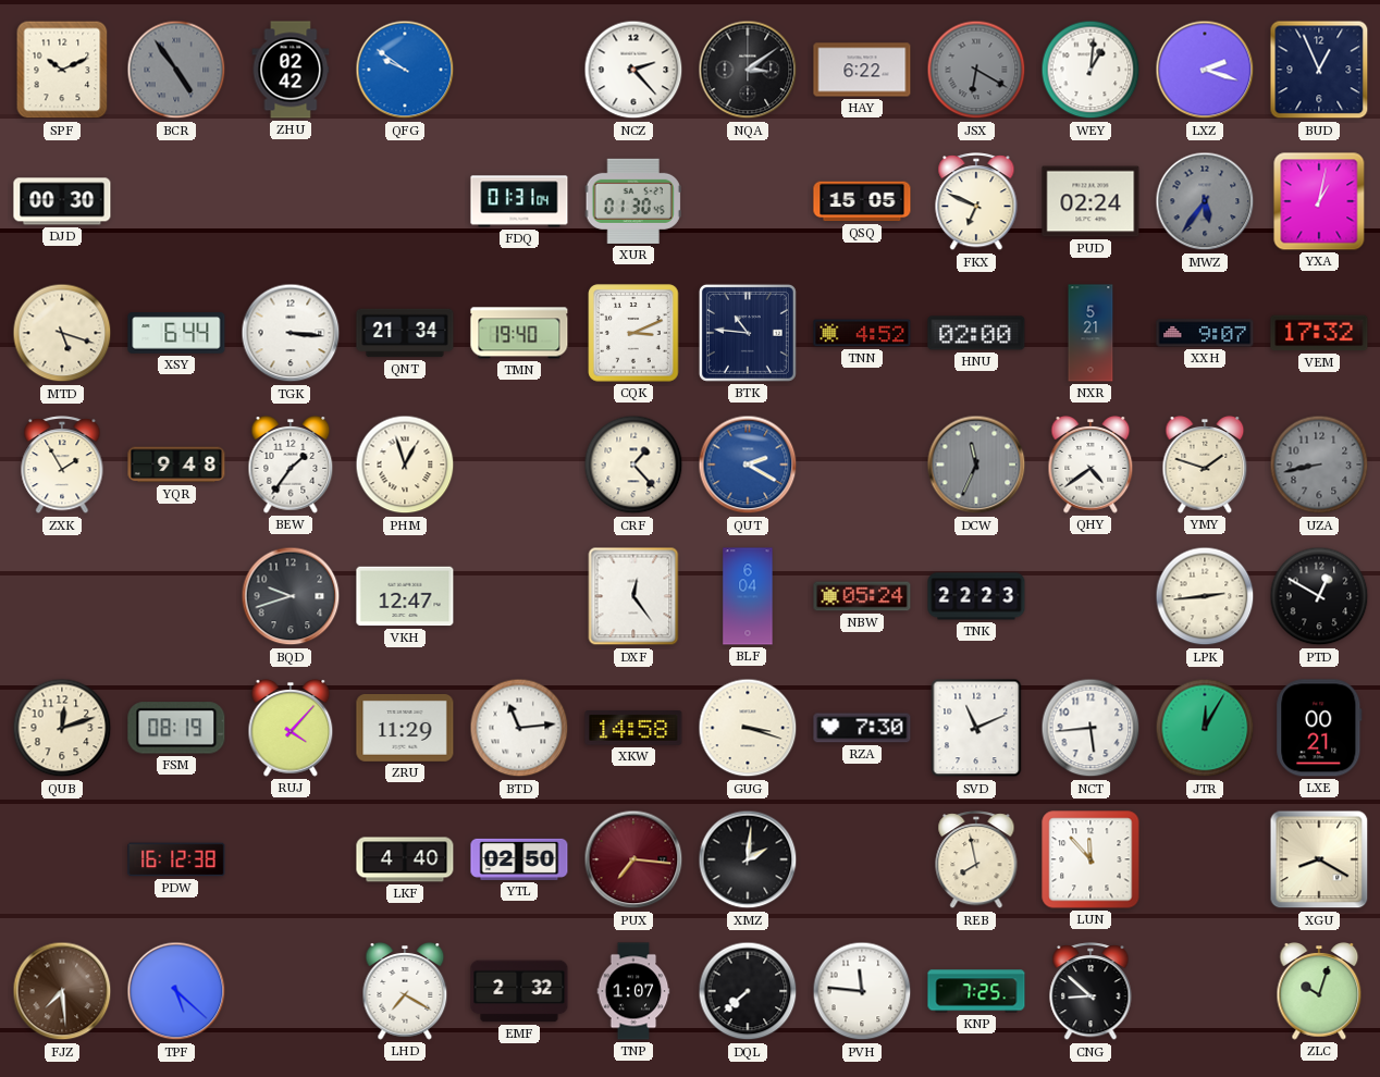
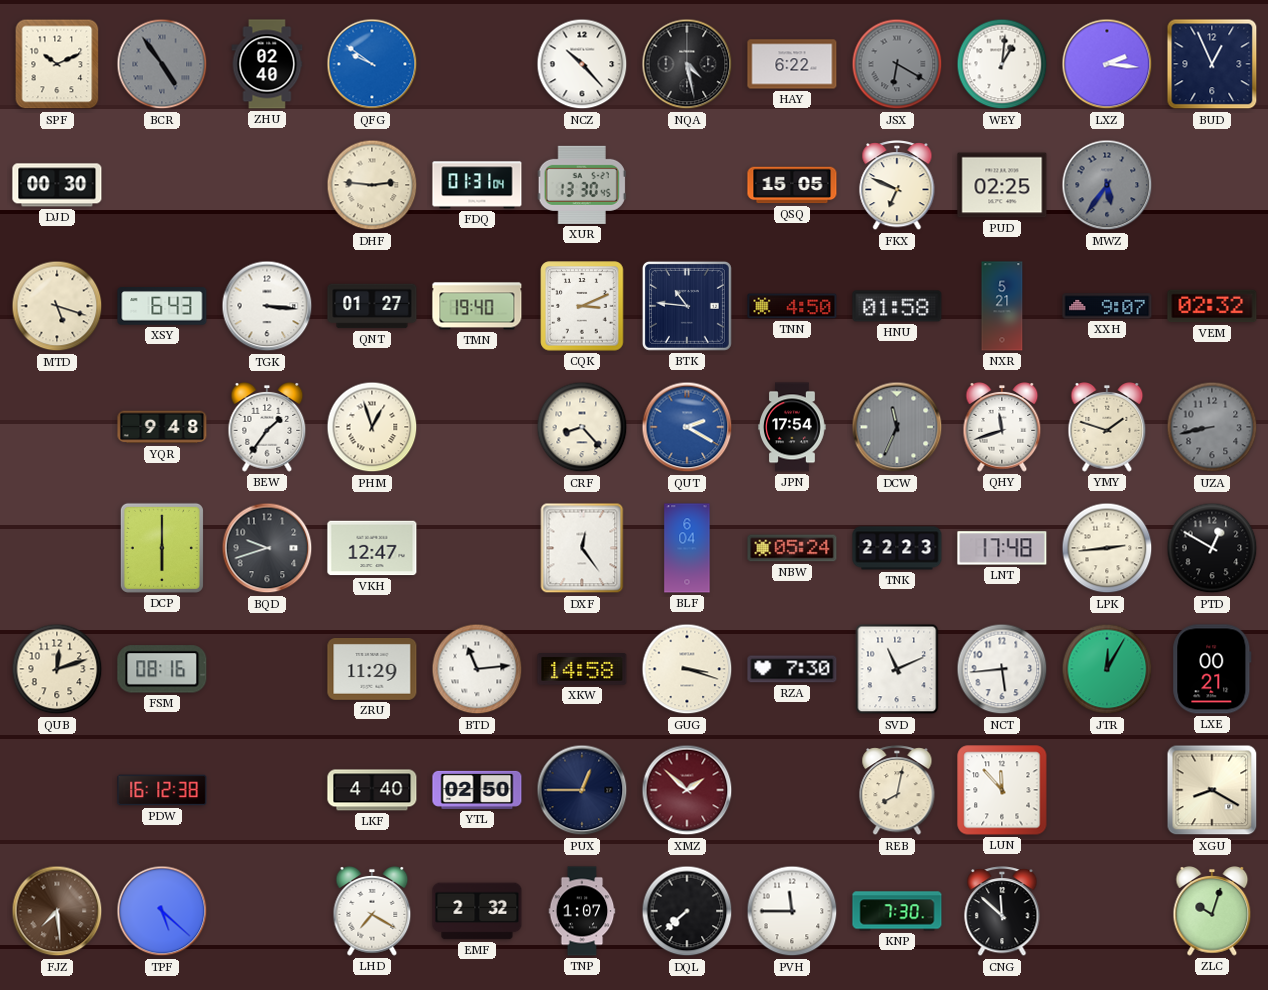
ZHU: 02:42 -> 02:40 (267, 64)
NCZ: 2:23 -> 10:23 (582, 64)
NQA: 3:09 -> 4:28 (687, 64)
LXZ: 2:18 -> 2:16 (1107, 64)
DHF: none -> 2:46 (372, 185)
XUR: 01:30 -> 13:30 (582, 185)
PUD: 02:24 -> 02:25 (1002, 185)
YXA: 1:02 -> none (1319, 201)
XSY: 6:44 -> 6:43 (162, 306)
QNT: 21:34 -> 01:27 (372, 306)
TNN: 4:52 -> 4:50 (792, 306)
HNU: 02:00 -> 01:58 (897, 306)
VEM: 17:32 -> 02:32 (1212, 306)
ZXK: 1:55 -> none (62, 466)
CRF: 1:23 -> 8:23 (582, 427)
JPN: none -> 17:54 (792, 427)
QHY: 4:39 -> 11:42 (1002, 428)
DCP: none -> 6:00 (162, 548)
LNT: none -> 17:48 (1002, 548)
FSM: 08:19 -> 08:16 (162, 669)
RUJ: 4:07 -> none (291, 729)
PUX: 7:16 -> 12:45 (582, 790)
PUX dial: burgundy -> navy (582, 790)
XMZ: 2:01 -> 1:52 (687, 790)
XMZ dial: black -> burgundy (687, 790)
REB: 7:58 -> 8:02 (897, 791)
PVH: 11:46 -> 11:45 (792, 911)
KNP: 7:25 -> 7:30 (897, 911)
CNG: 8:52 -> 11:52 (1002, 912)
